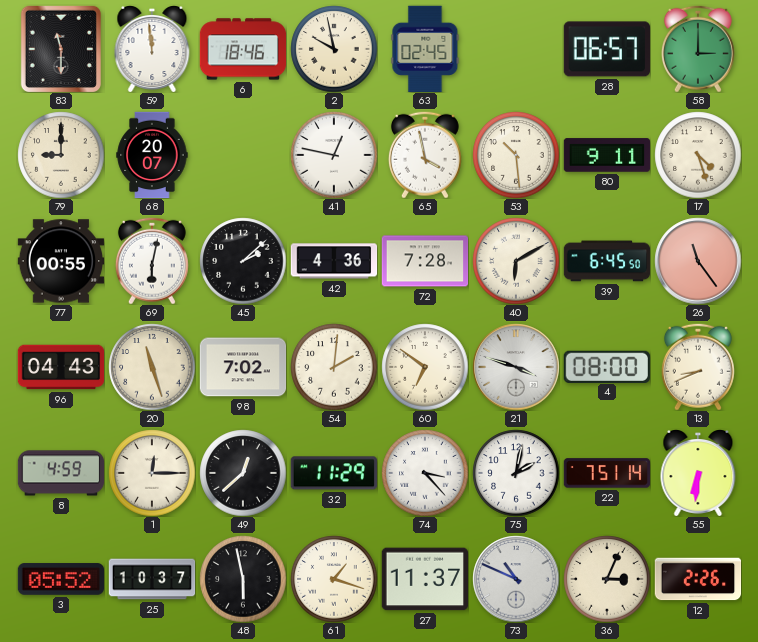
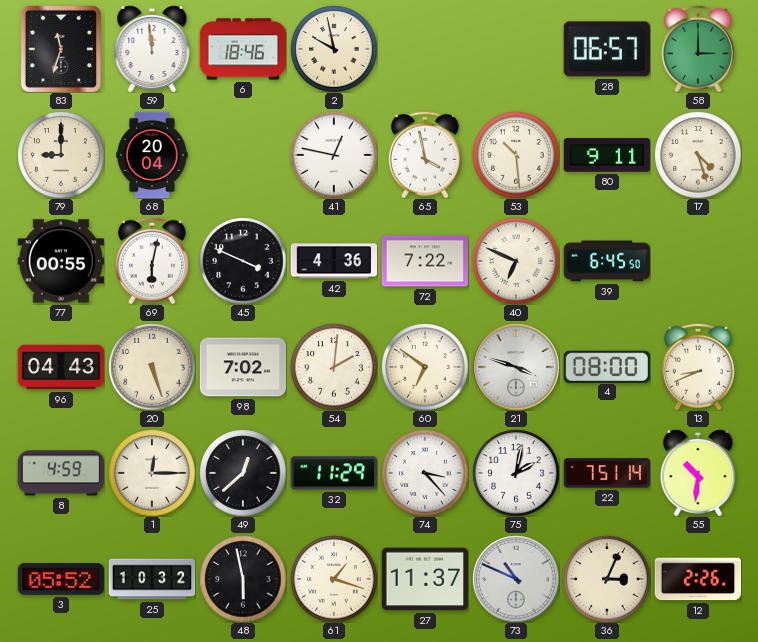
83: 11:30 -> 11:33 (61, 49)
63: 02:45 -> none (425, 48)
68: 20:07 -> 20:04 (152, 155)
45: 2:08 -> 3:49 (243, 261)
72: 7:28 -> 7:22 (425, 261)
40: 6:10 -> 6:49 (516, 261)
26: 11:24 -> none (698, 261)
20: 11:27 -> 5:27 (152, 367)
55: 6:31 -> 10:31 (698, 473)
25: 10:37 -> 10:32 (152, 579)
